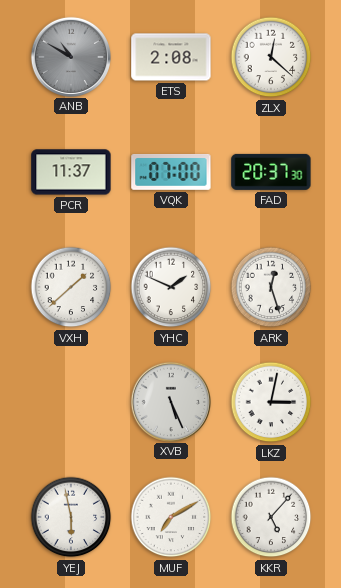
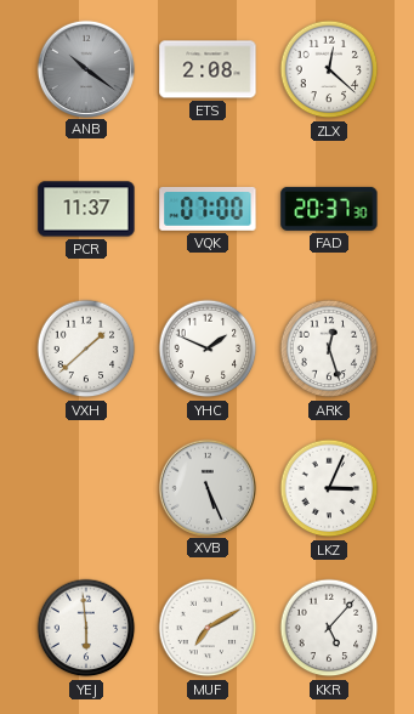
ANB: 10:50 -> 10:21 (85, 68)
LKZ: 3:02 -> 3:04 (329, 488)
YEJ: 5:58 -> 5:59 (86, 628)
